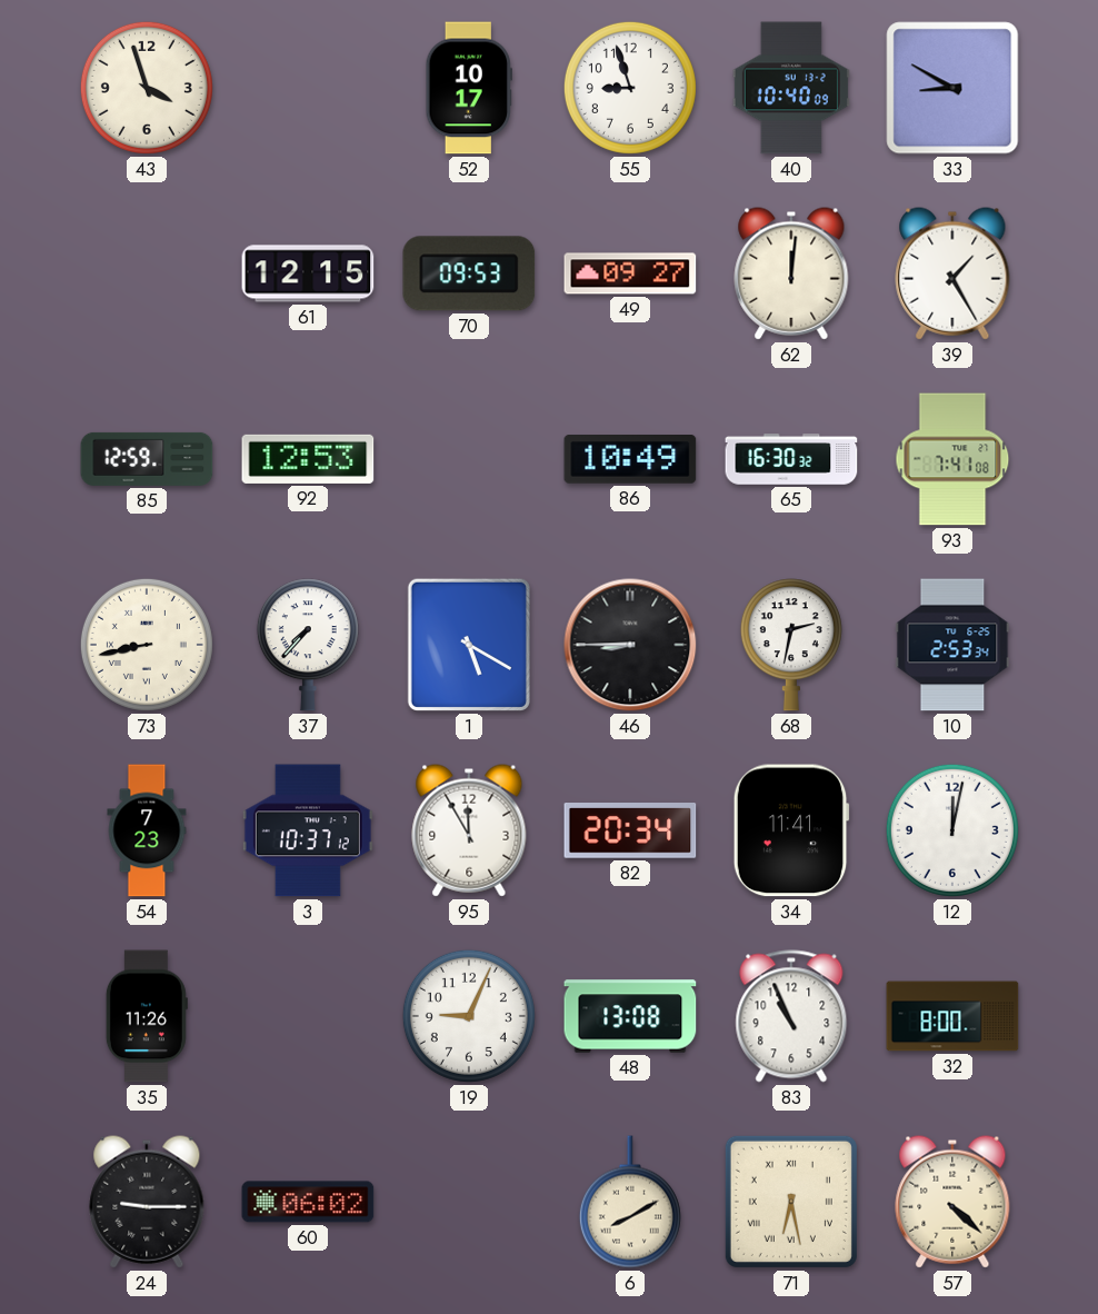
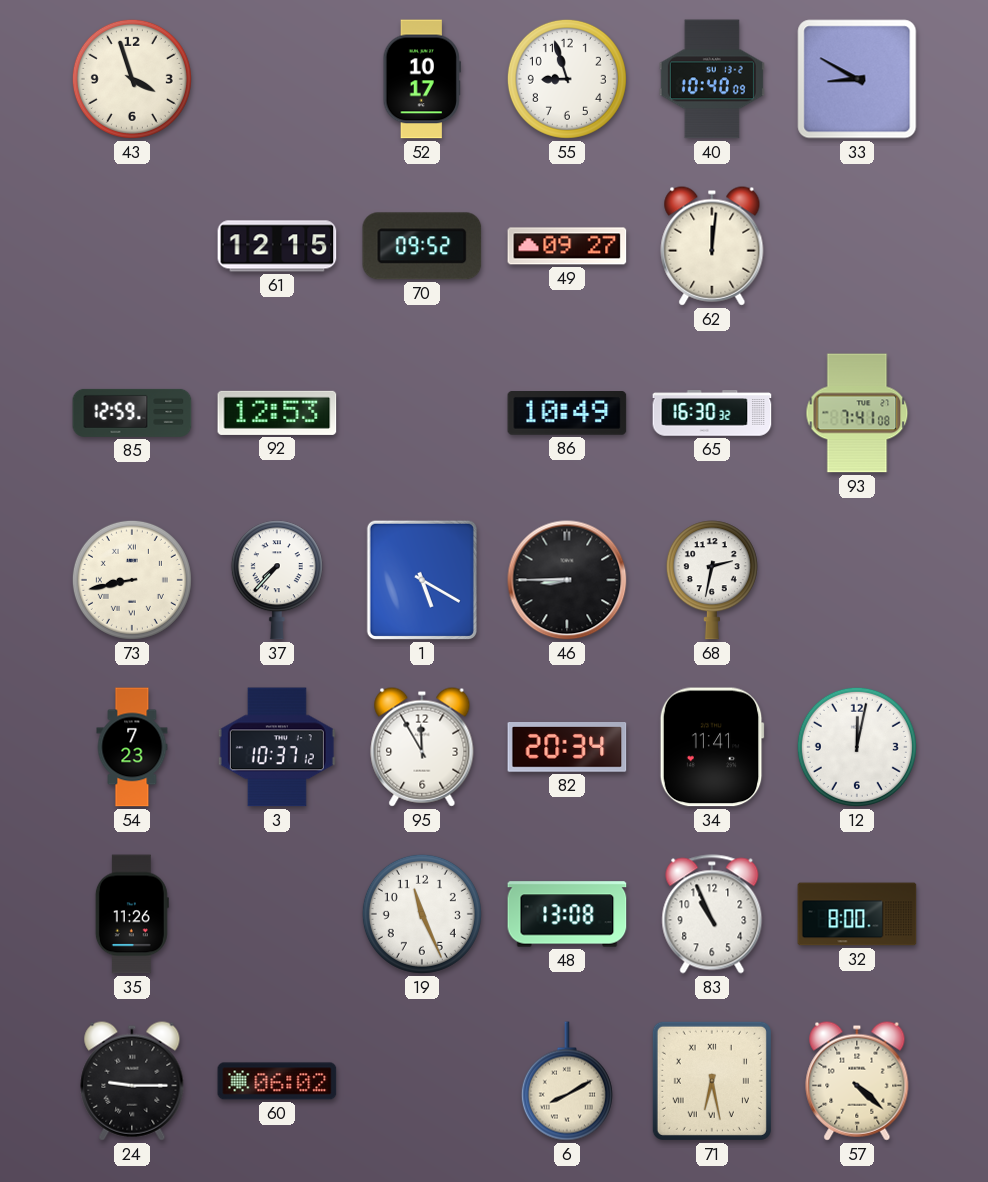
70: 09:53 -> 09:52 (422, 246)
39: 1:25 -> none (952, 273)
10: 2:53 -> none (952, 645)
19: 9:04 -> 11:26 (422, 914)
